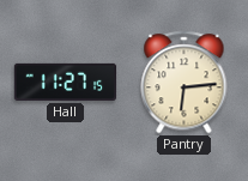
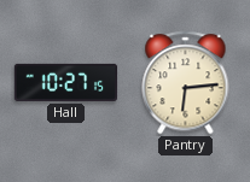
Hall: 11:27 -> 10:27 (66, 82)
